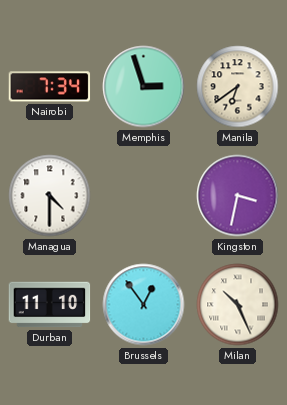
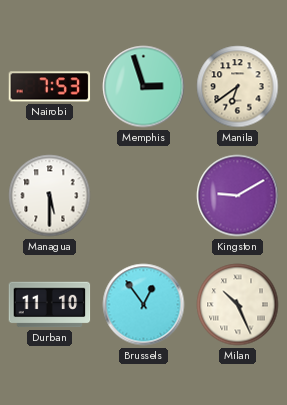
Nairobi: 7:34 -> 7:53 (50, 87)
Managua: 4:30 -> 5:30 (50, 196)
Kingston: 3:32 -> 9:10 (238, 196)
